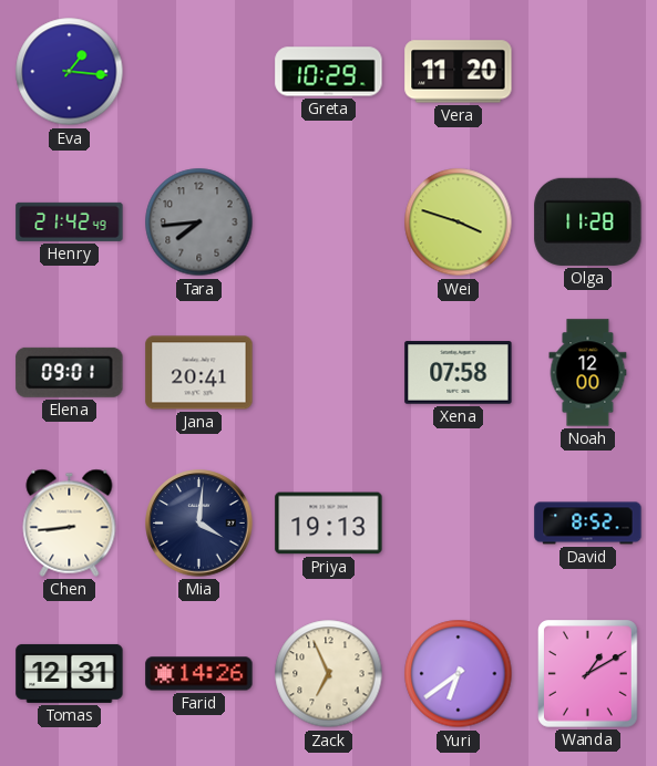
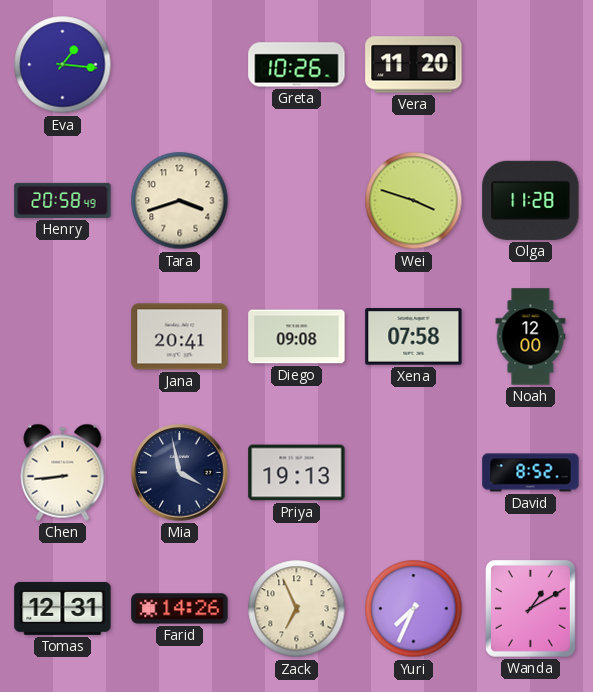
Greta: 10:29 -> 10:26 (297, 65)
Henry: 21:42 -> 20:58 (63, 200)
Tara: 7:44 -> 3:42 (180, 201)
Tara dial: grey -> cream (180, 201)
Elena: 09:01 -> none (70, 372)
Diego: none -> 09:08 (297, 337)
Mia: 4:01 -> 3:58 (180, 473)
Yuri: 6:39 -> 7:34 (414, 609)
